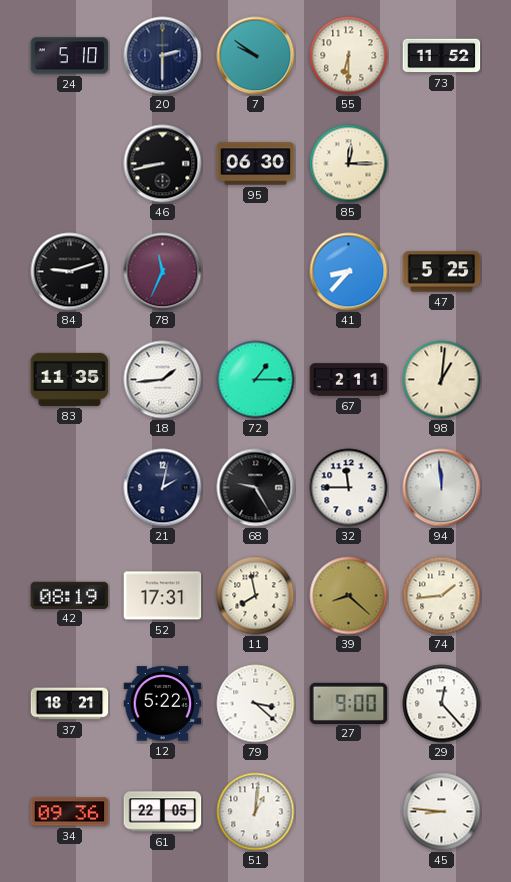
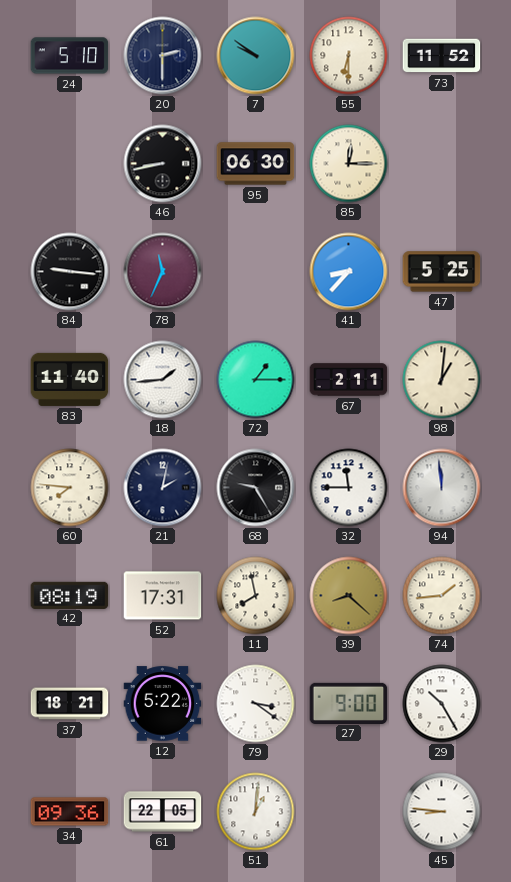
84: 9:12 -> 9:16 (70, 272)
83: 11:35 -> 11:40 (70, 379)
60: none -> 7:46 (70, 488)
79: 3:22 -> 3:21 (256, 704)
29: 12:23 -> 10:25 (442, 704)
